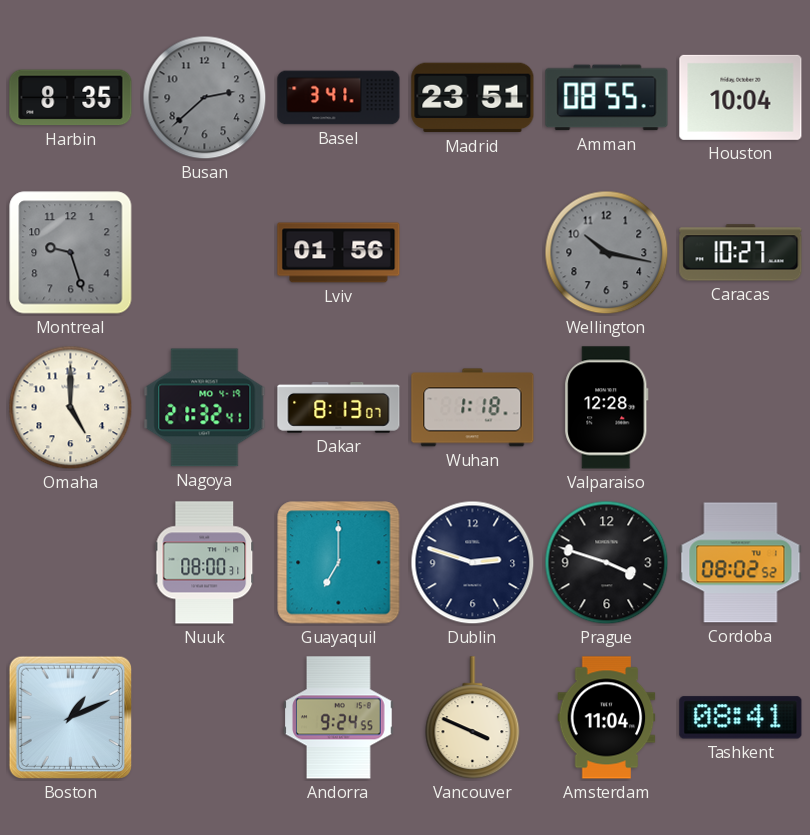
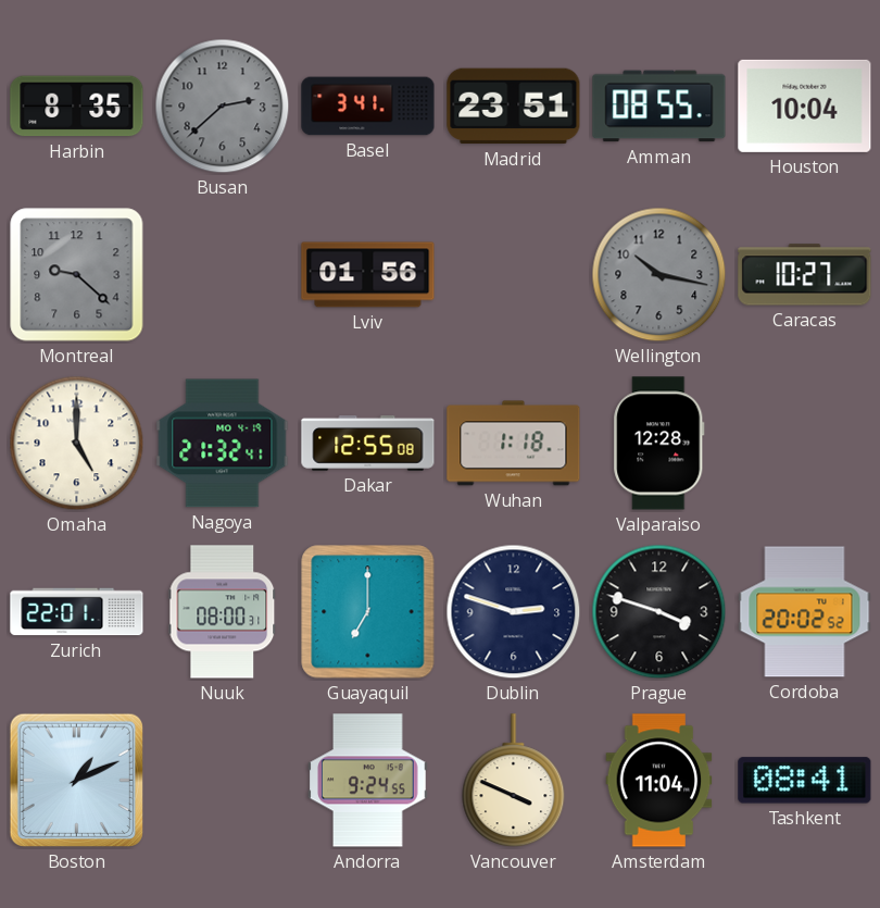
Montreal: 9:27 -> 9:22 (77, 275)
Dakar: 8:13 -> 12:55 (368, 444)
Zurich: none -> 22:01 (77, 612)
Cordoba: 08:02 -> 20:02 (805, 612)
